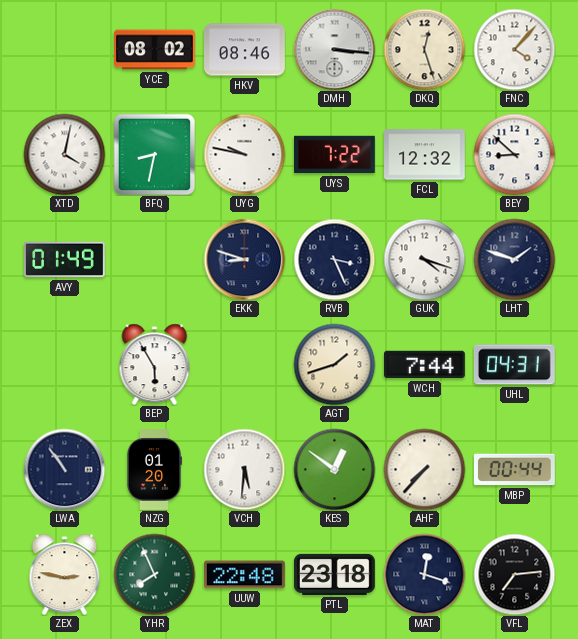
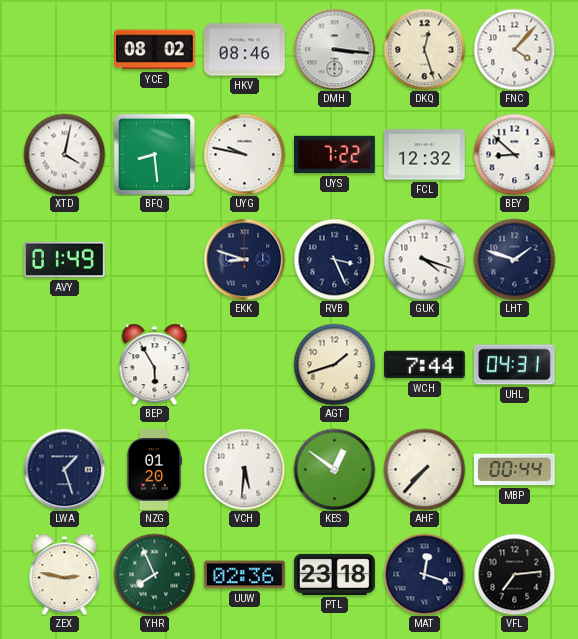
BFQ: 8:32 -> 8:29 (154, 154)
LWA: 10:54 -> 1:27 (64, 469)
UUW: 22:48 -> 02:36 (245, 575)
